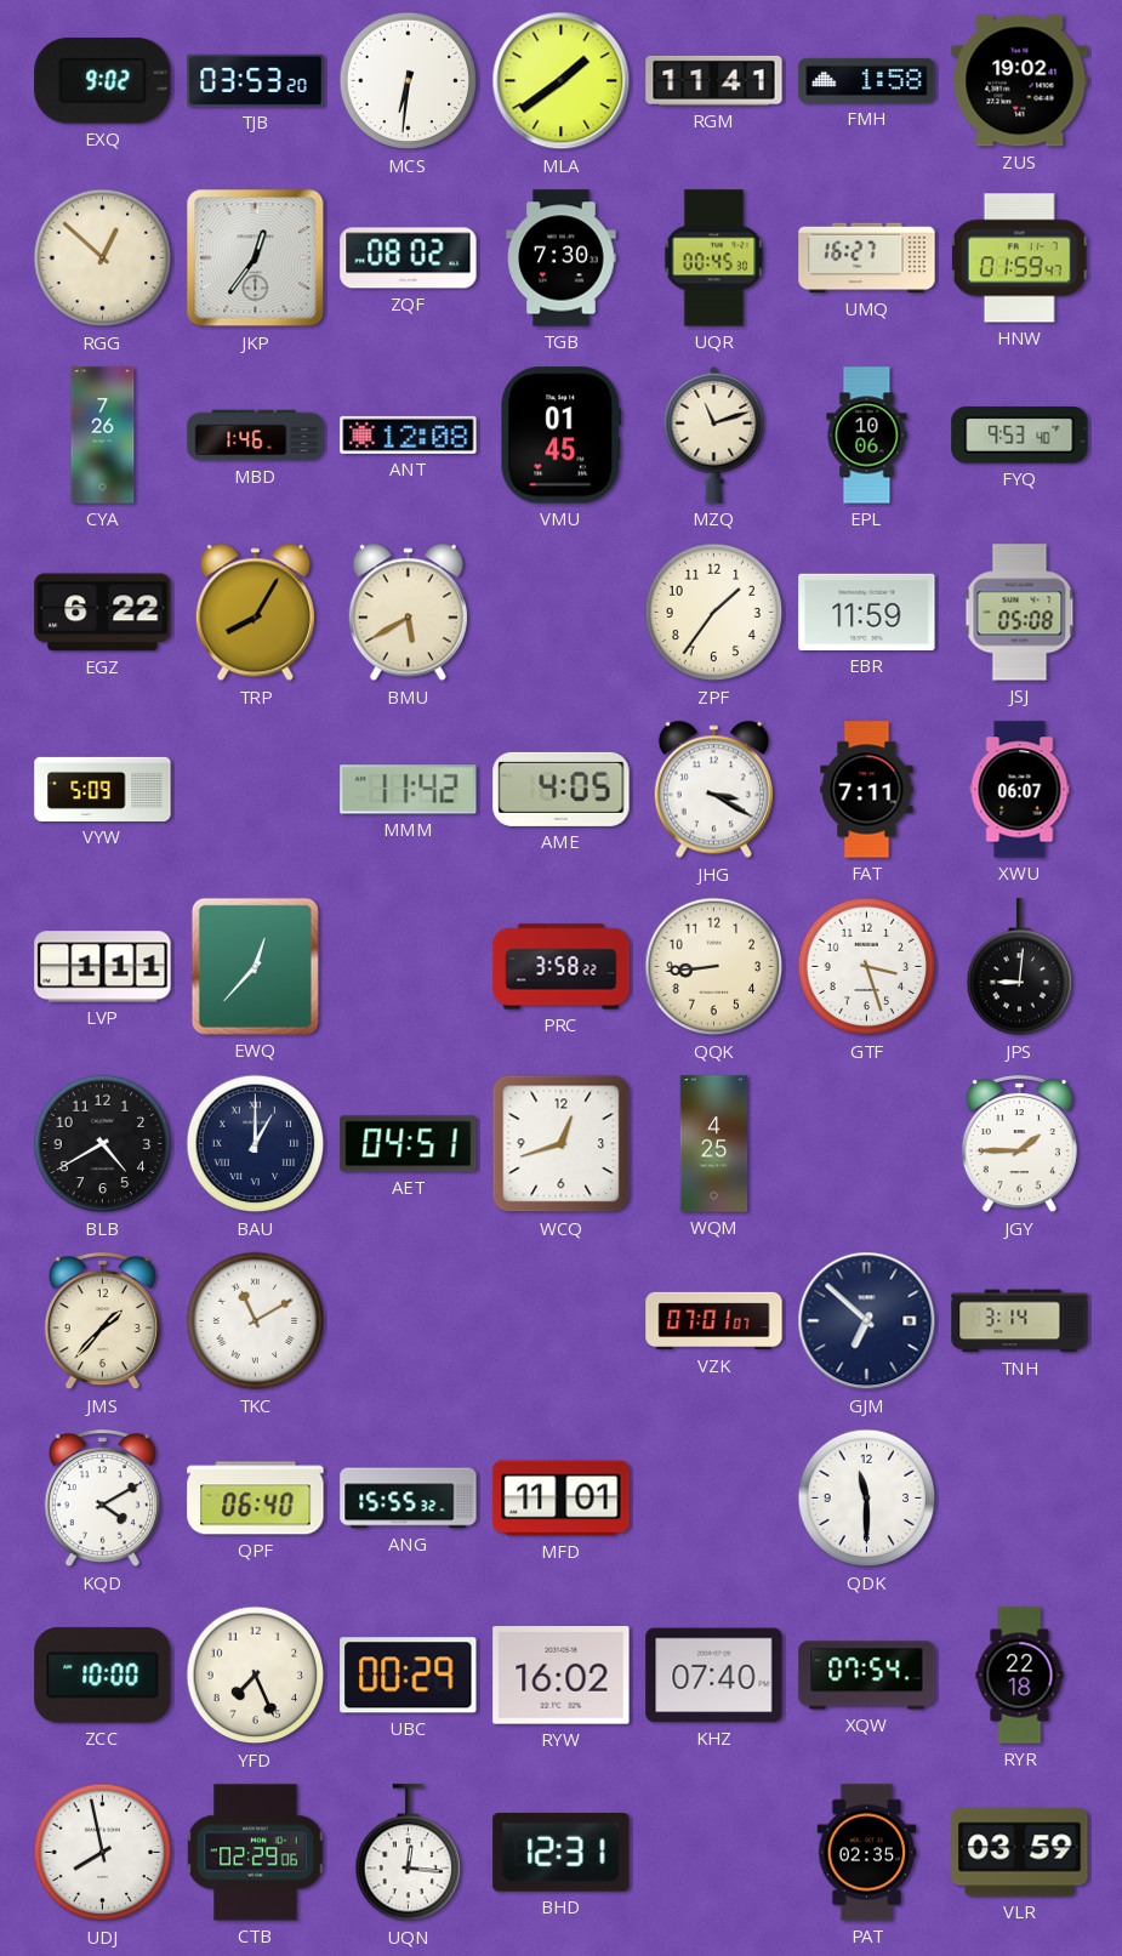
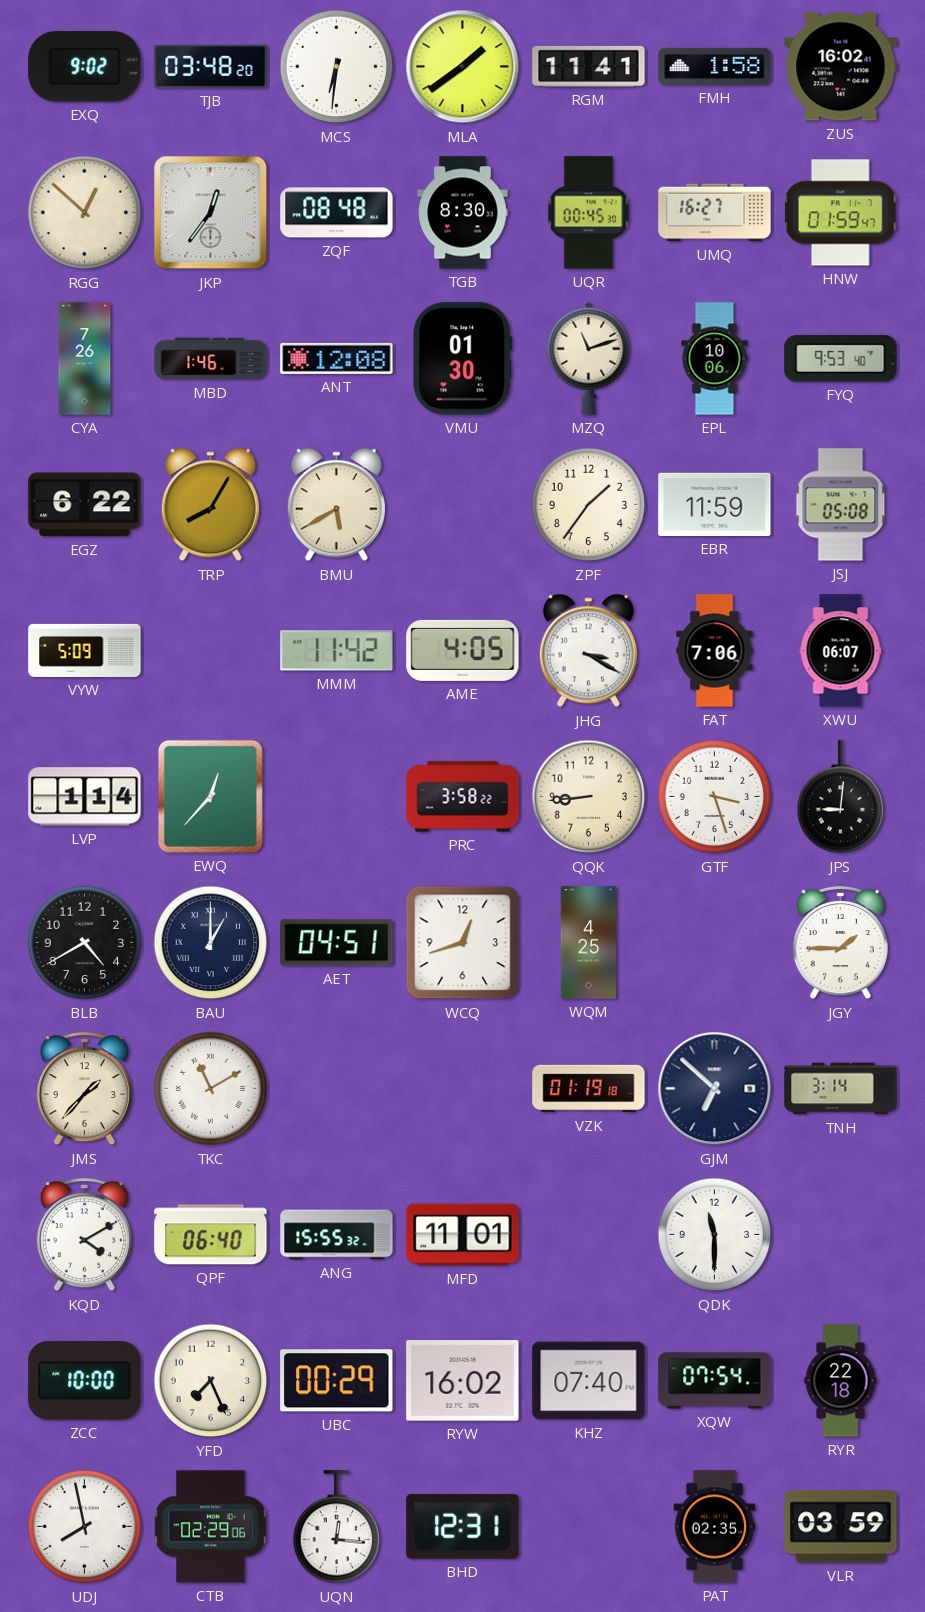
TJB: 03:53 -> 03:48 (211, 66)
ZUS: 19:02 -> 16:02 (841, 67)
ZQF: 08:02 -> 08:48 (337, 213)
TGB: 7:30 -> 8:30 (463, 213)
VMU: 01:45 -> 01:30 (463, 359)
FAT: 7:11 -> 7:06 (715, 651)
LVP: 1:11 -> 1:14 (85, 797)
VZK: 07:01 -> 01:19 (589, 1089)
